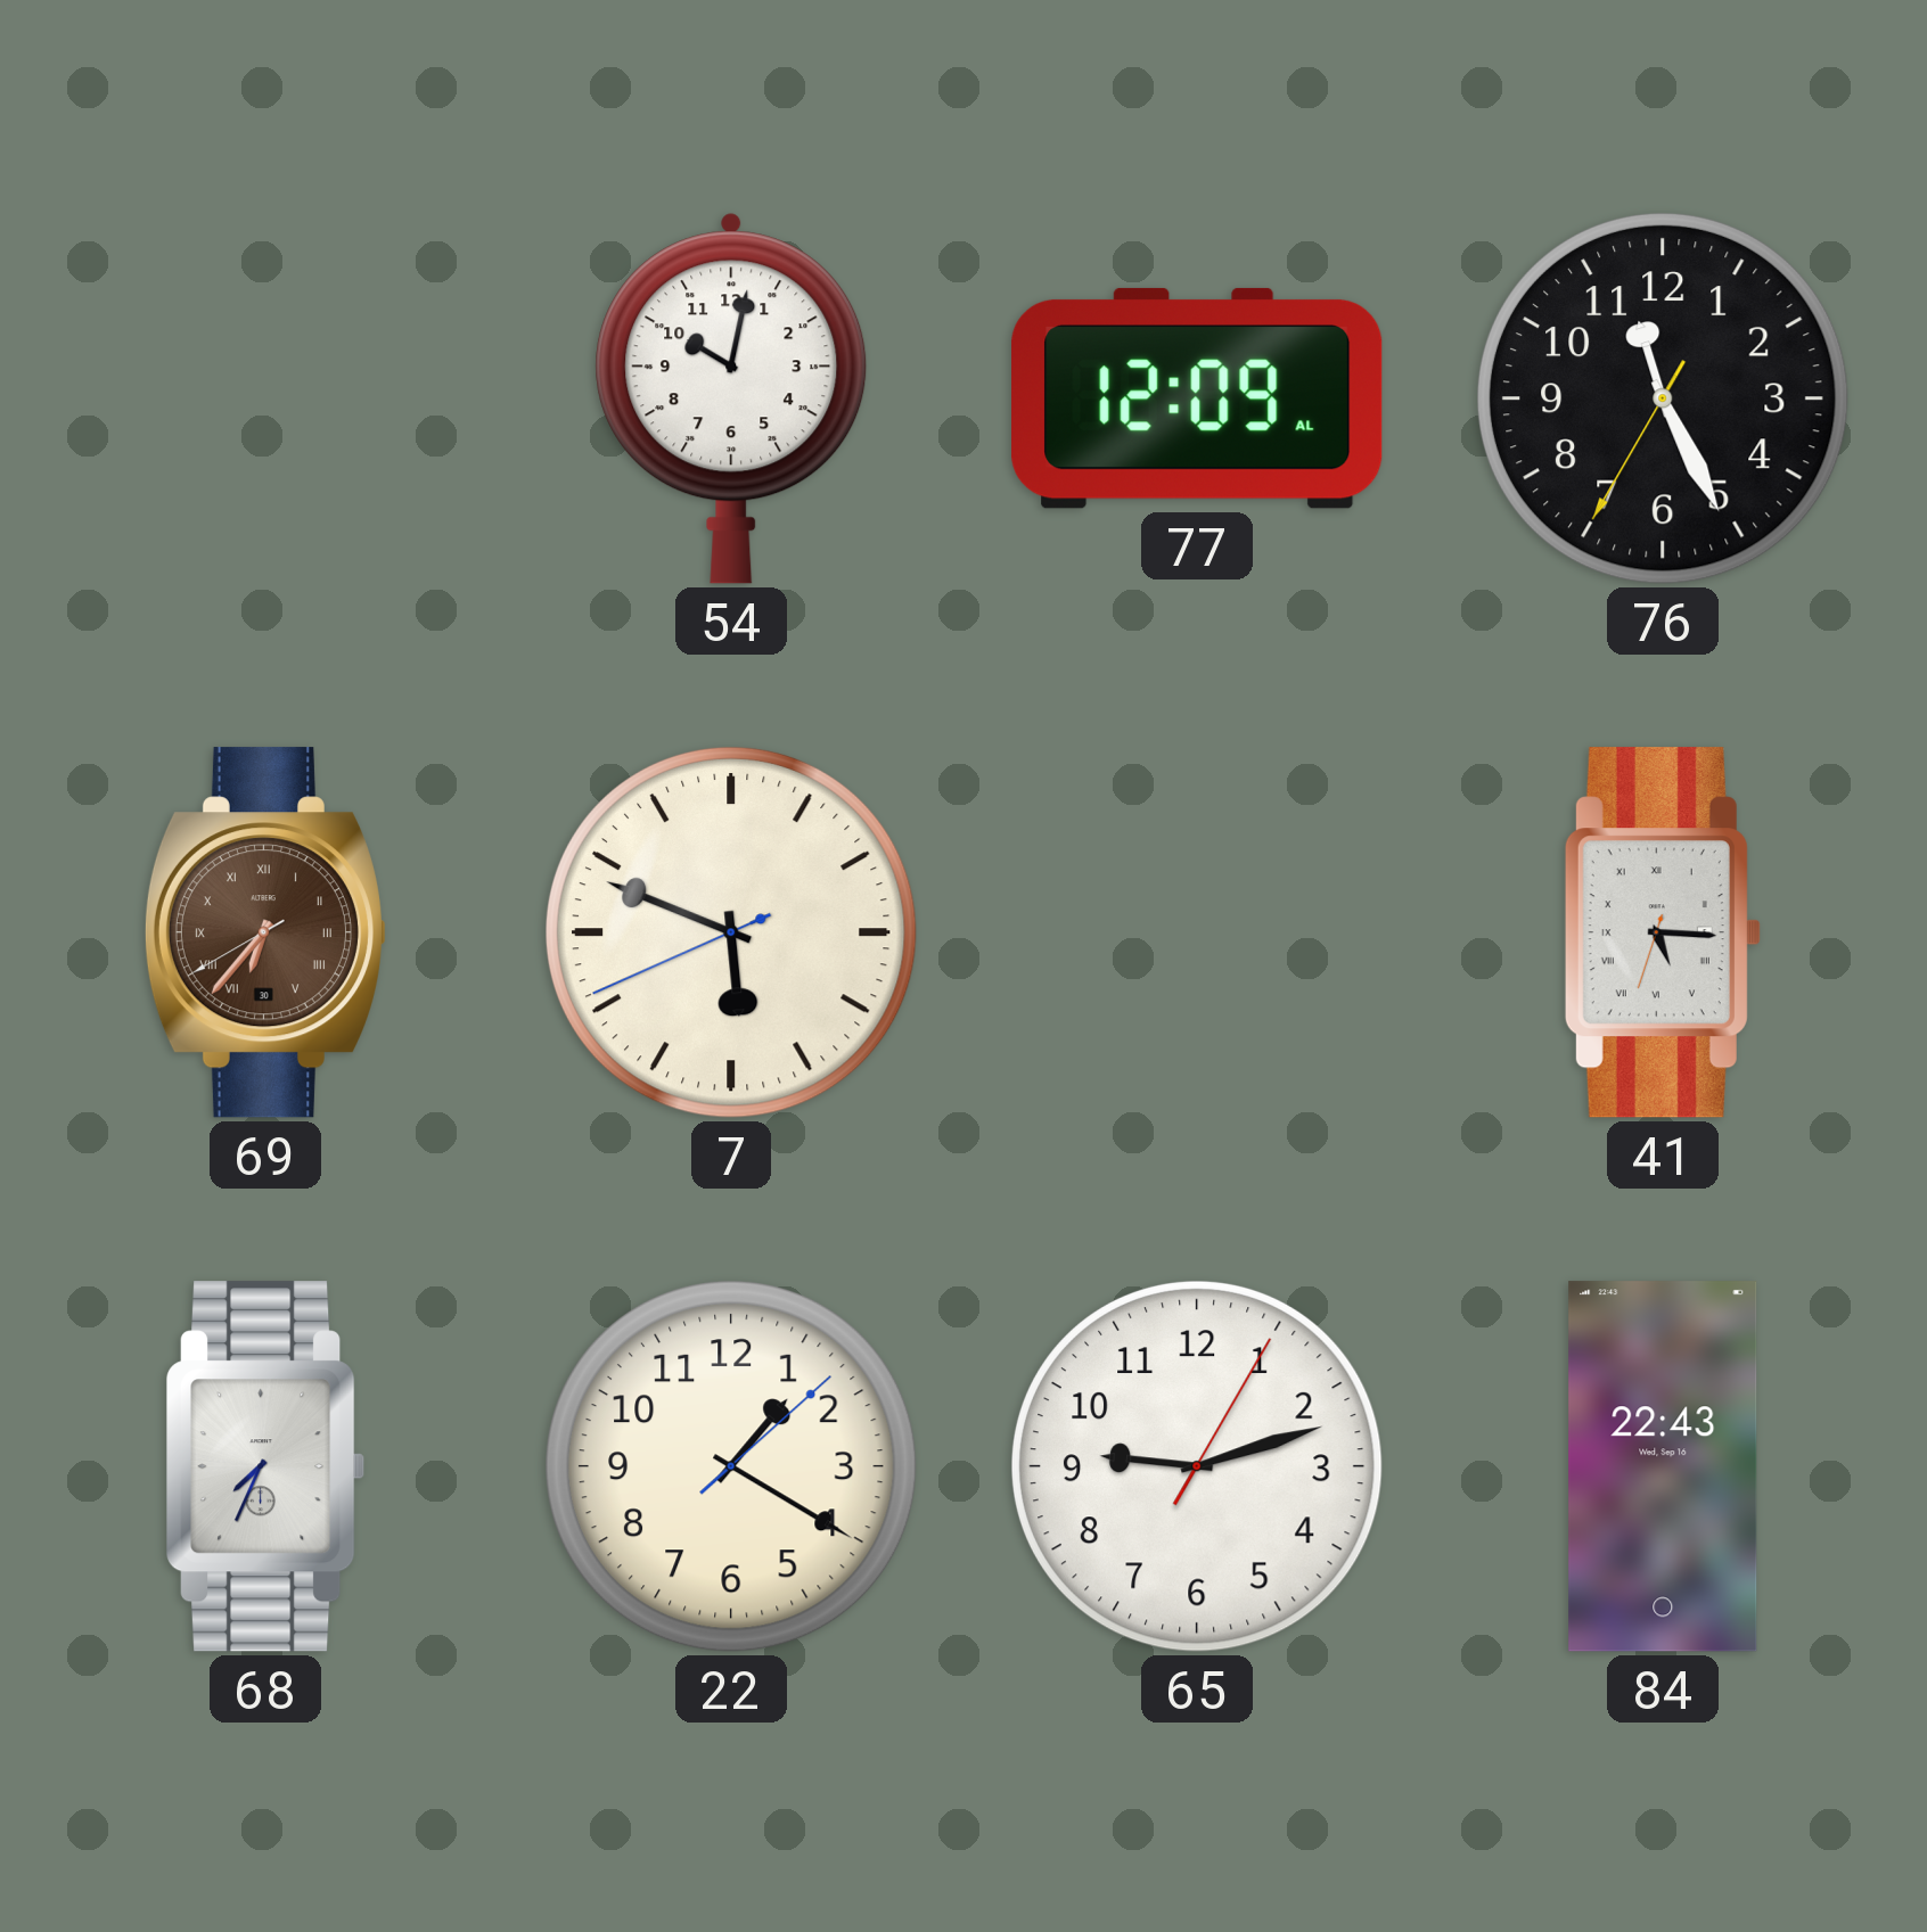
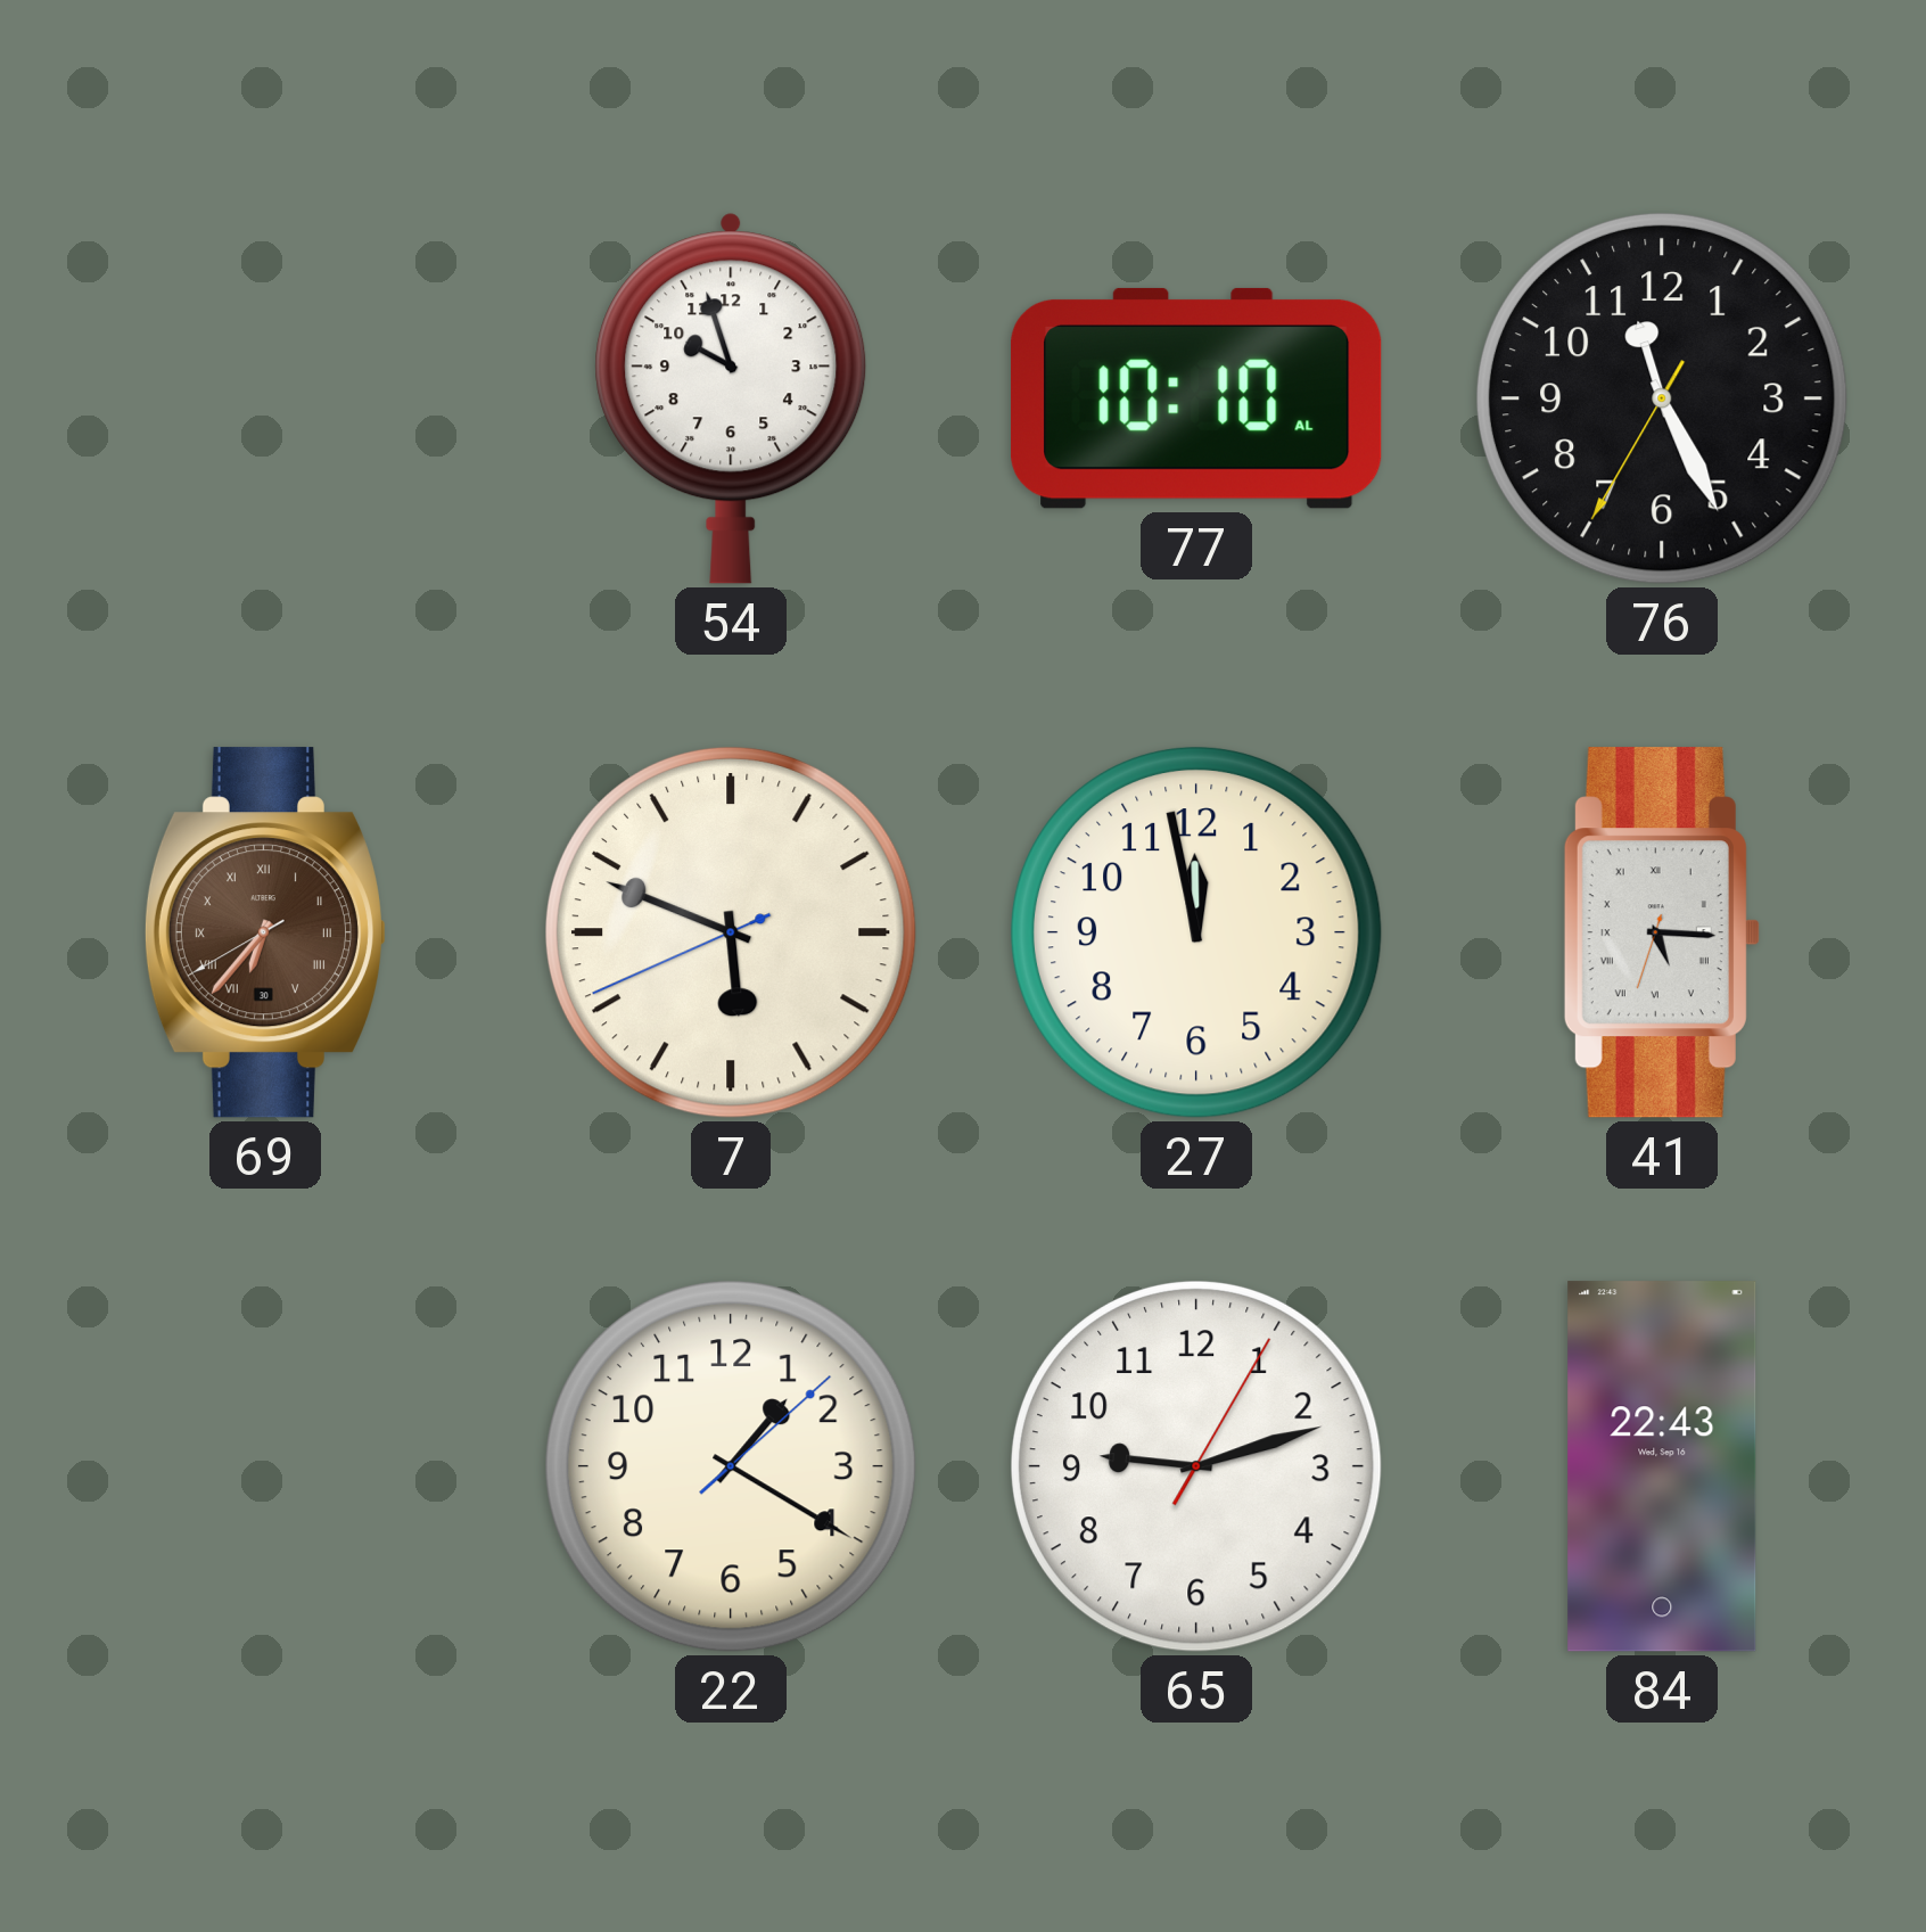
54: 10:02 -> 9:57 (731, 398)
77: 12:09 -> 10:10 (1196, 398)
27: none -> 11:58 (1196, 932)
68: 7:34 -> none (266, 1466)
